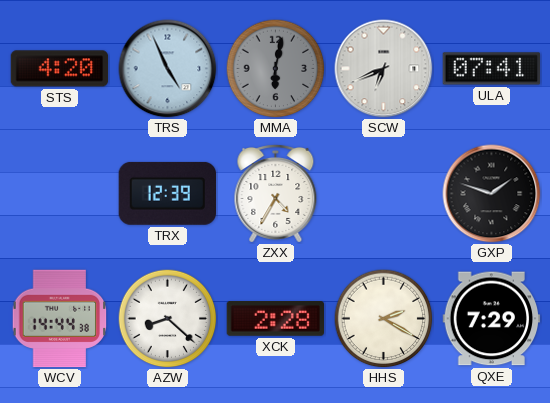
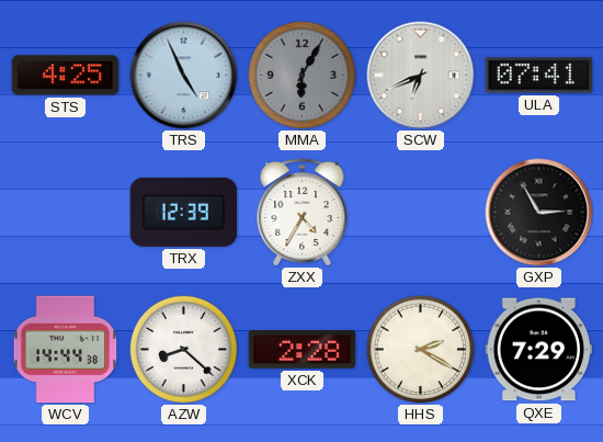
STS: 4:20 -> 4:25 (66, 76)
MMA: 6:02 -> 6:05 (303, 76)
GXP: 1:48 -> 2:55 (539, 213)
